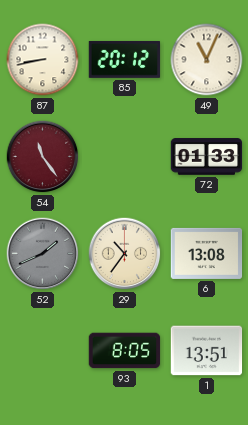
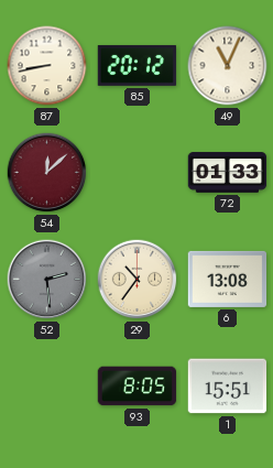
54: 11:24 -> 12:08 (47, 173)
52: 1:41 -> 2:29 (47, 280)
1: 13:51 -> 15:51 (228, 387)
